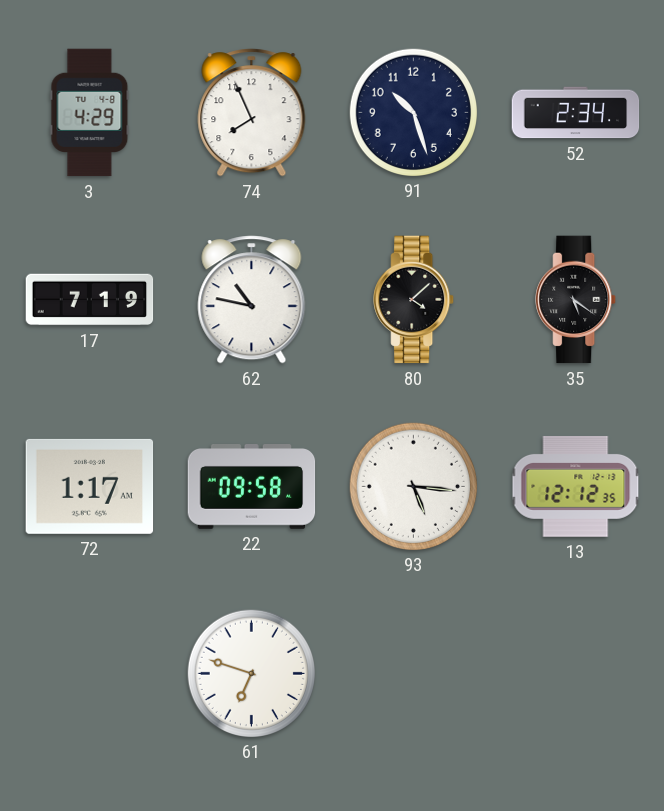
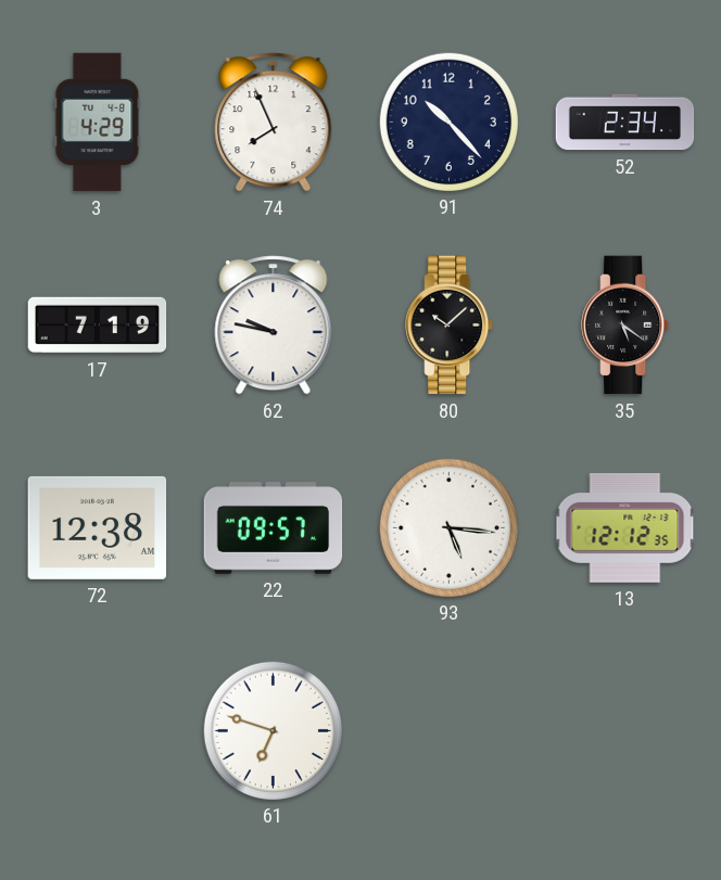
91: 10:27 -> 10:23 (448, 122)
62: 10:47 -> 9:47 (274, 326)
80: 4:08 -> 10:08 (450, 326)
72: 1:17 -> 12:38 (98, 527)
22: 09:58 -> 09:57 (274, 528)
